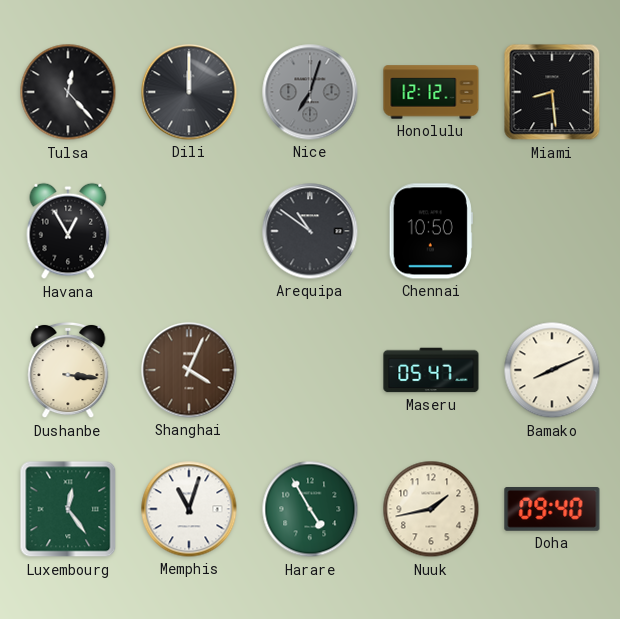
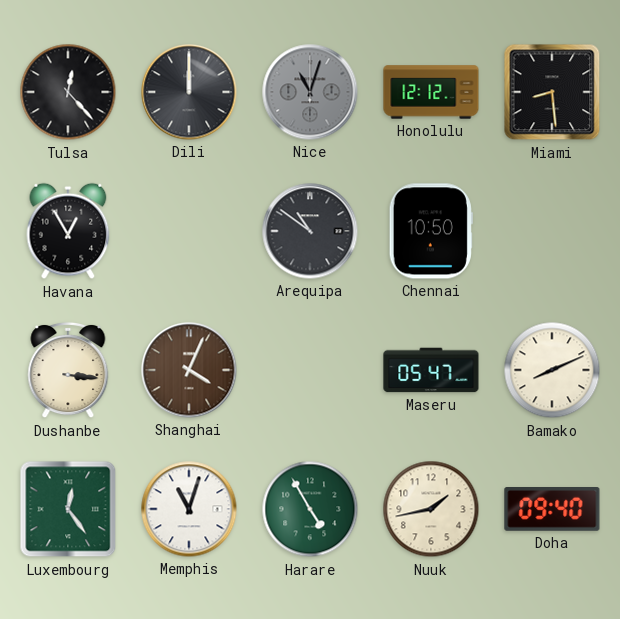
Nice: 7:03 -> 11:03 (310, 92)
